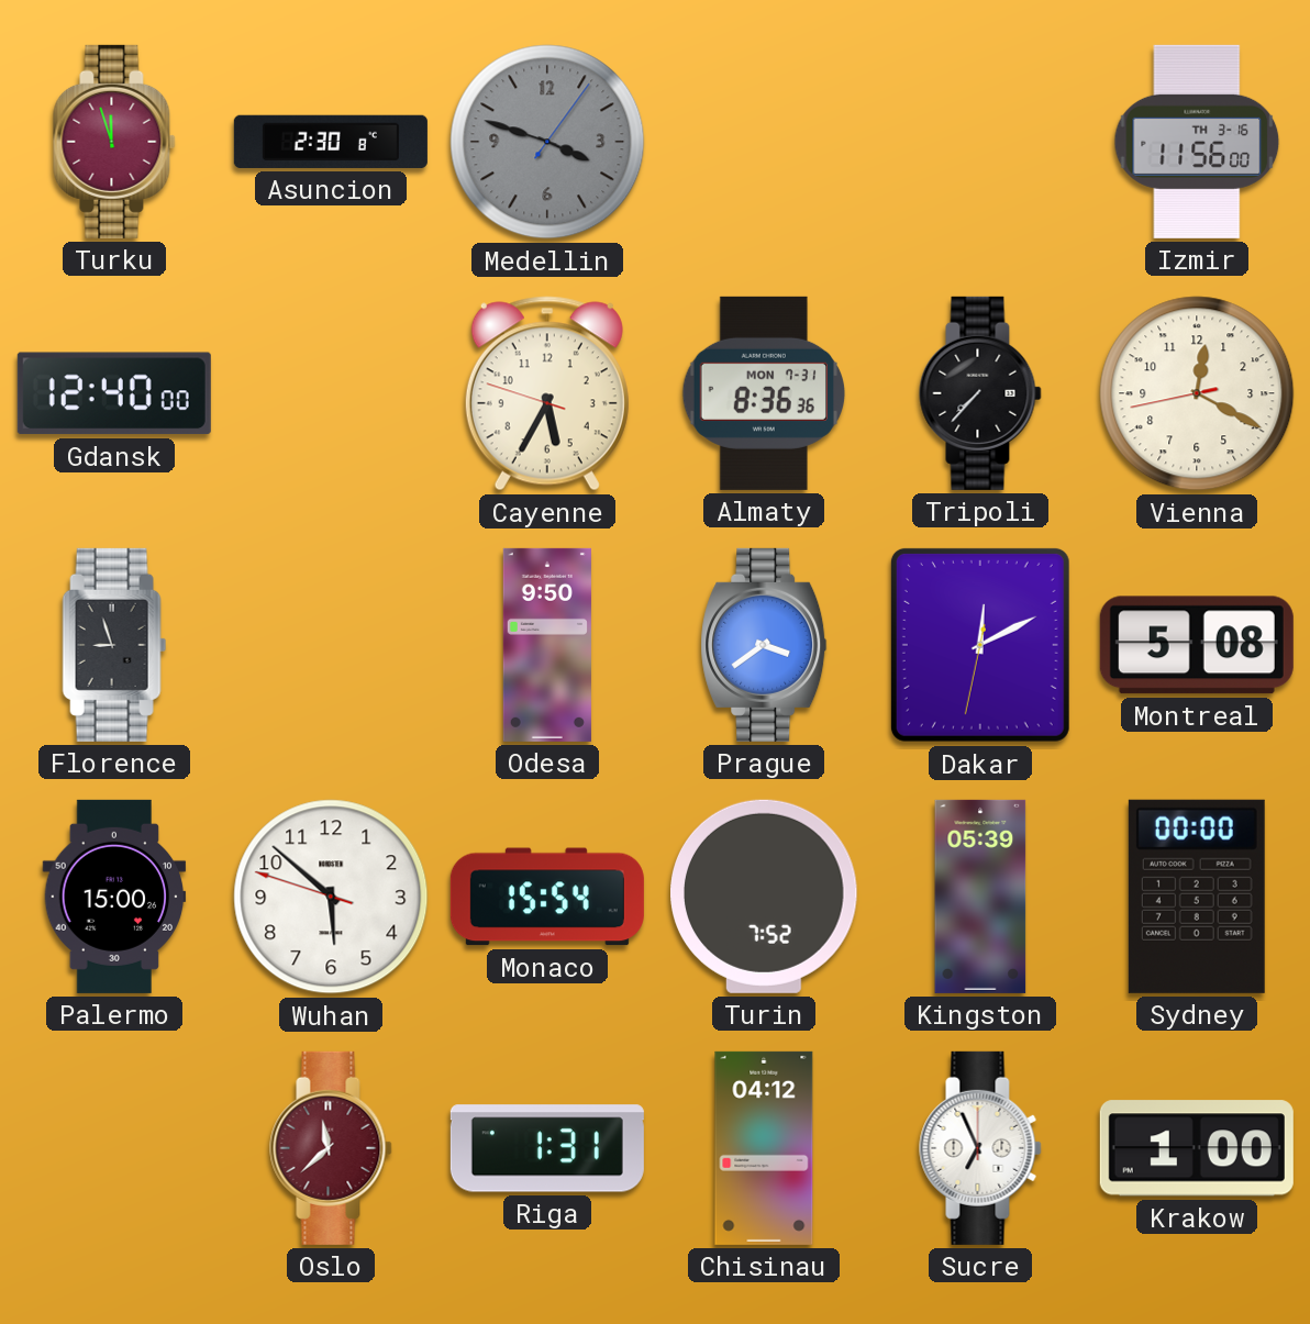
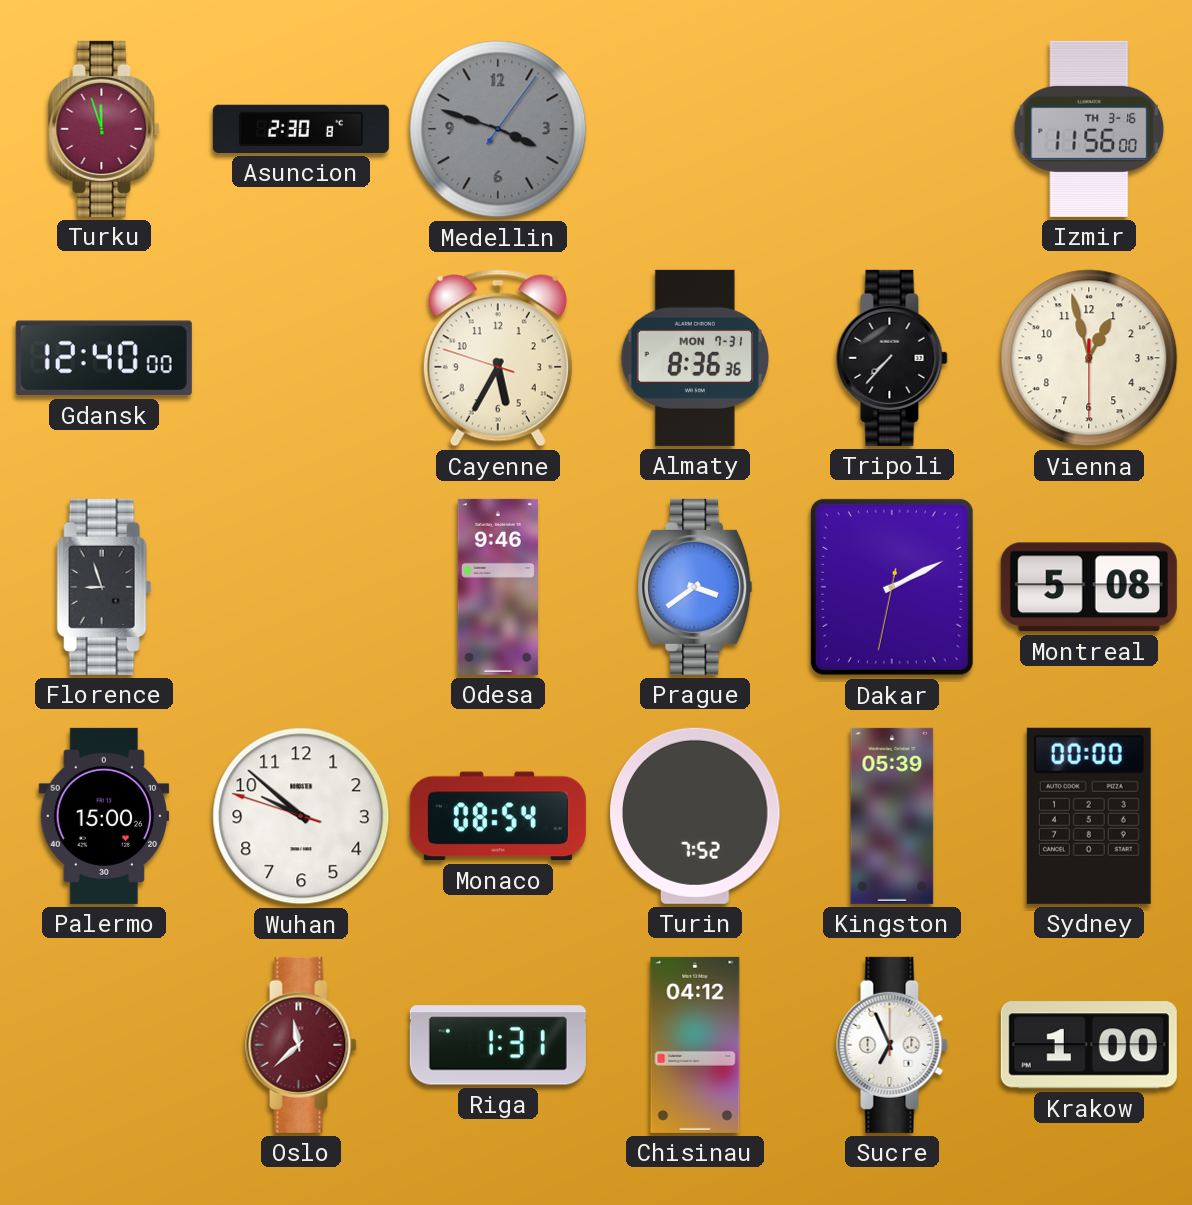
Vienna: 12:19 -> 12:57 (1089, 358)
Odesa: 9:50 -> 9:46 (498, 587)
Dakar: 12:10 -> 2:10 (892, 587)
Wuhan: 5:51 -> 9:51 (301, 816)
Monaco: 15:54 -> 08:54 (498, 816)
